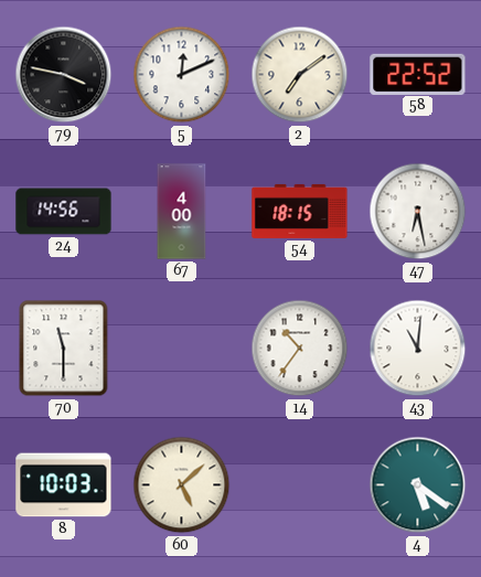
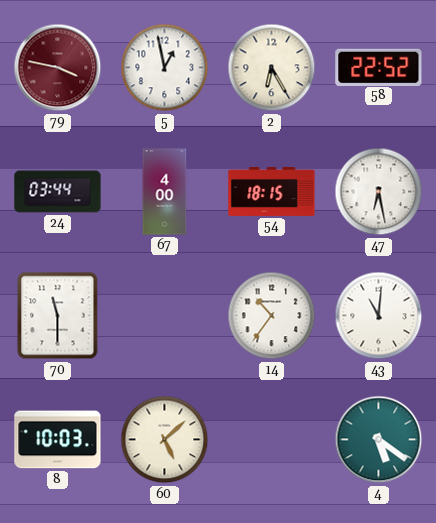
79 dial: black -> burgundy (58, 68)
5: 12:11 -> 12:58 (165, 68)
2: 7:09 -> 6:25 (272, 68)
24: 14:56 -> 03:44 (58, 192)
